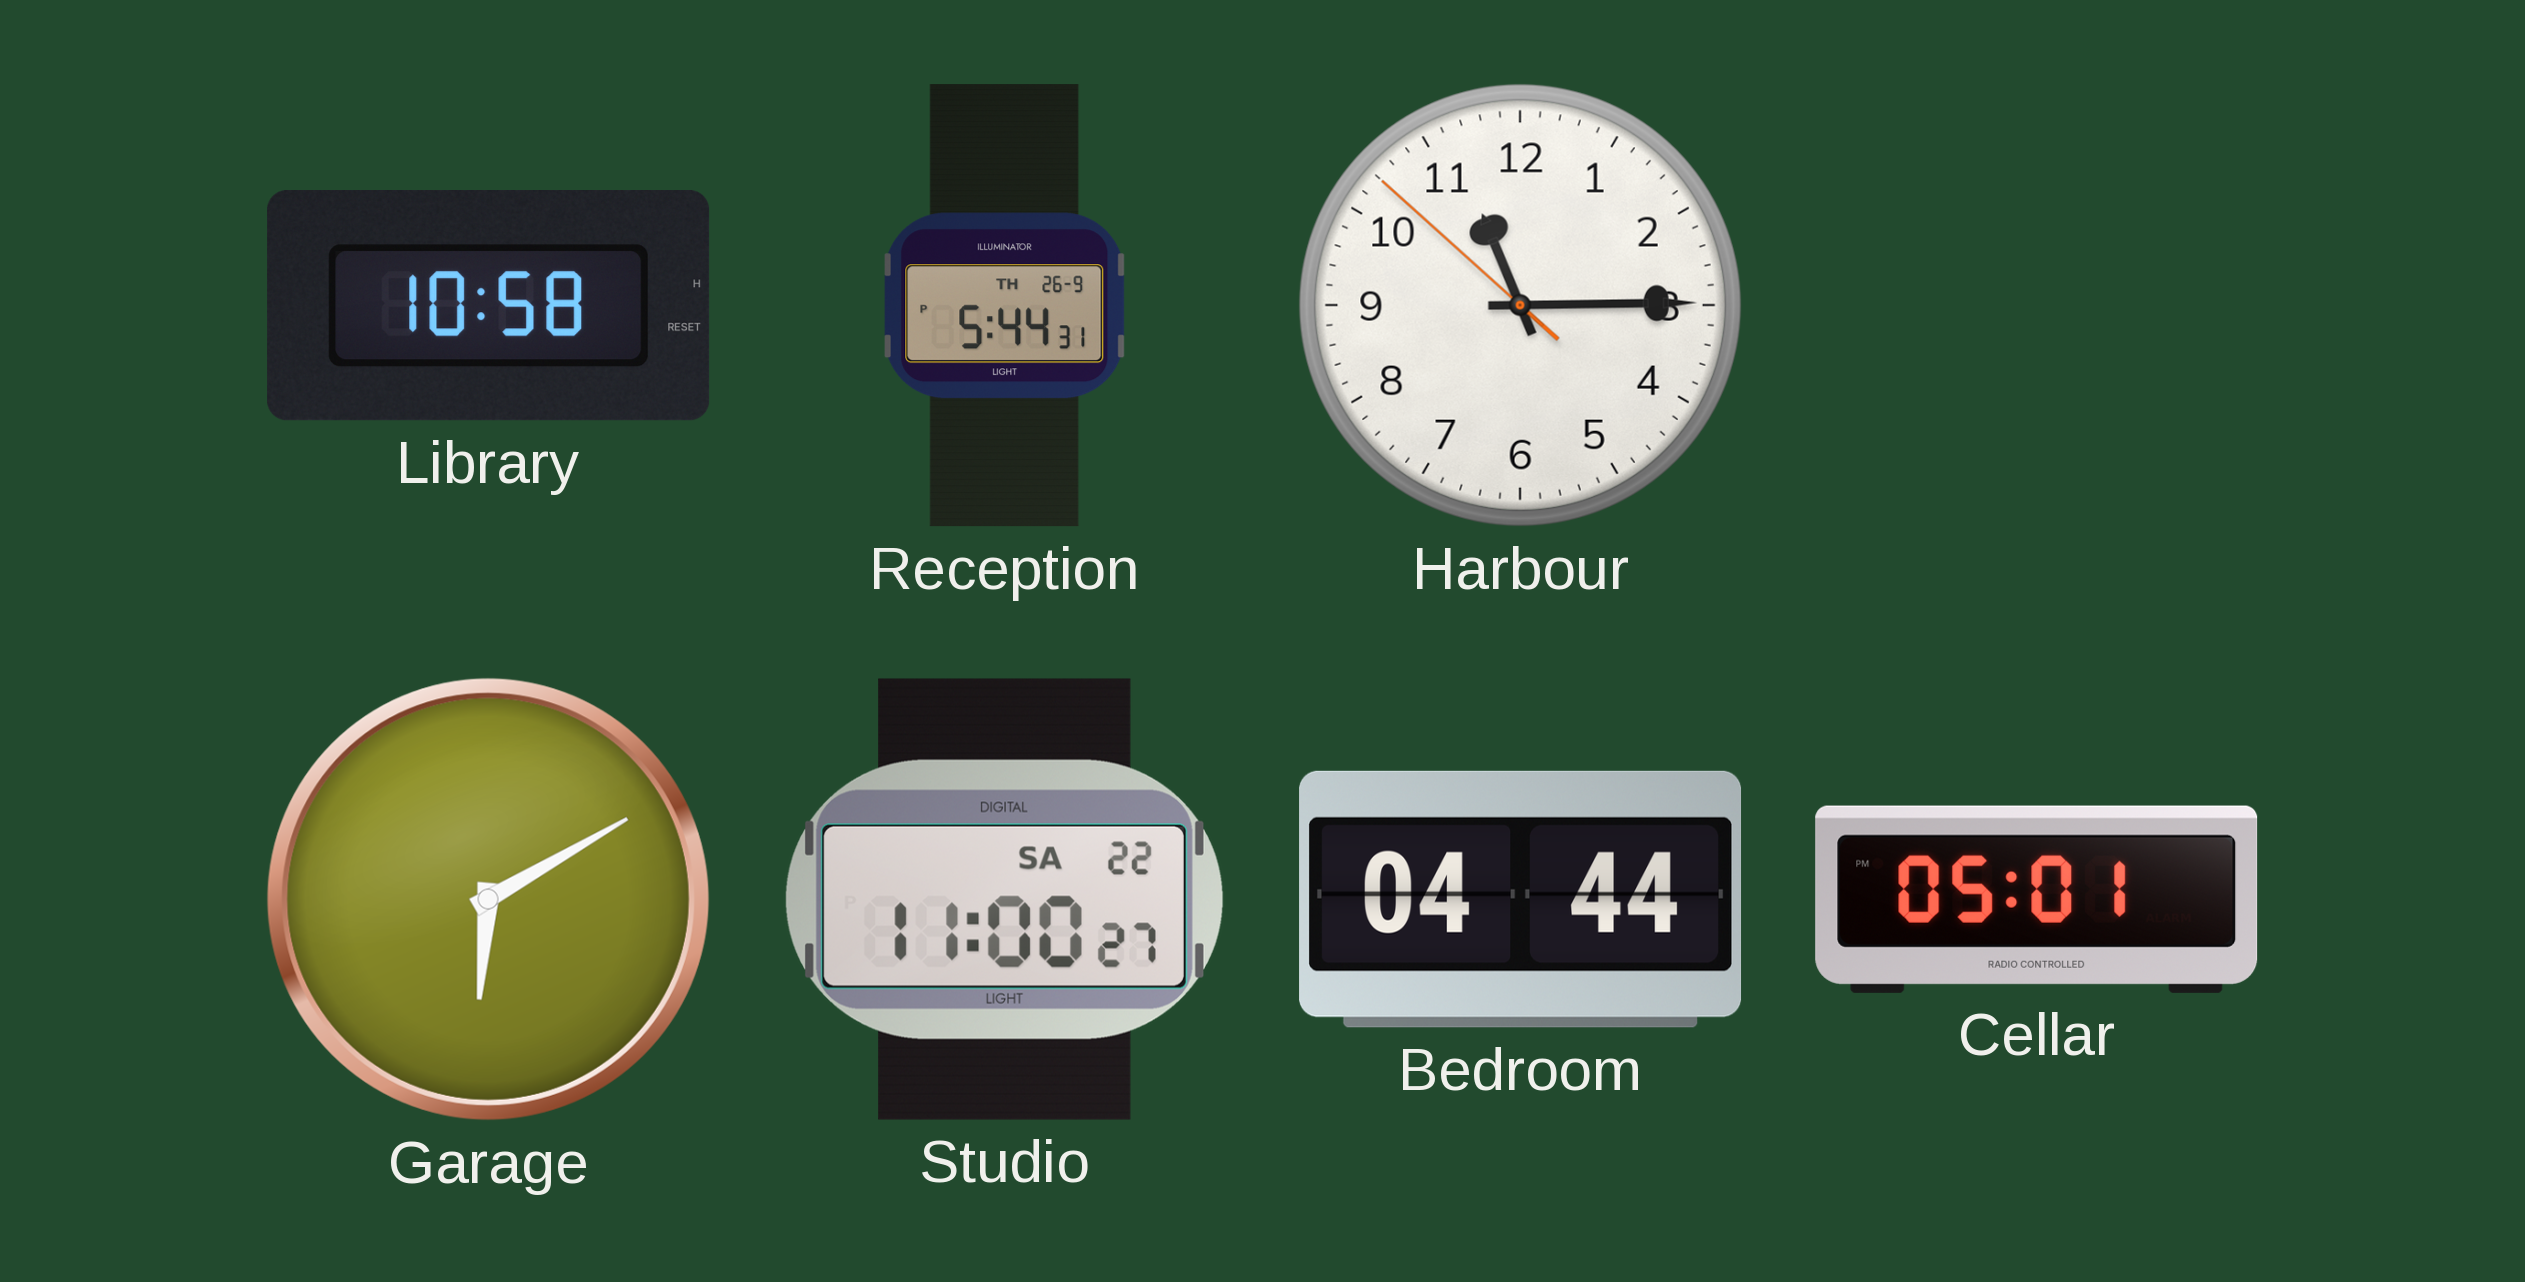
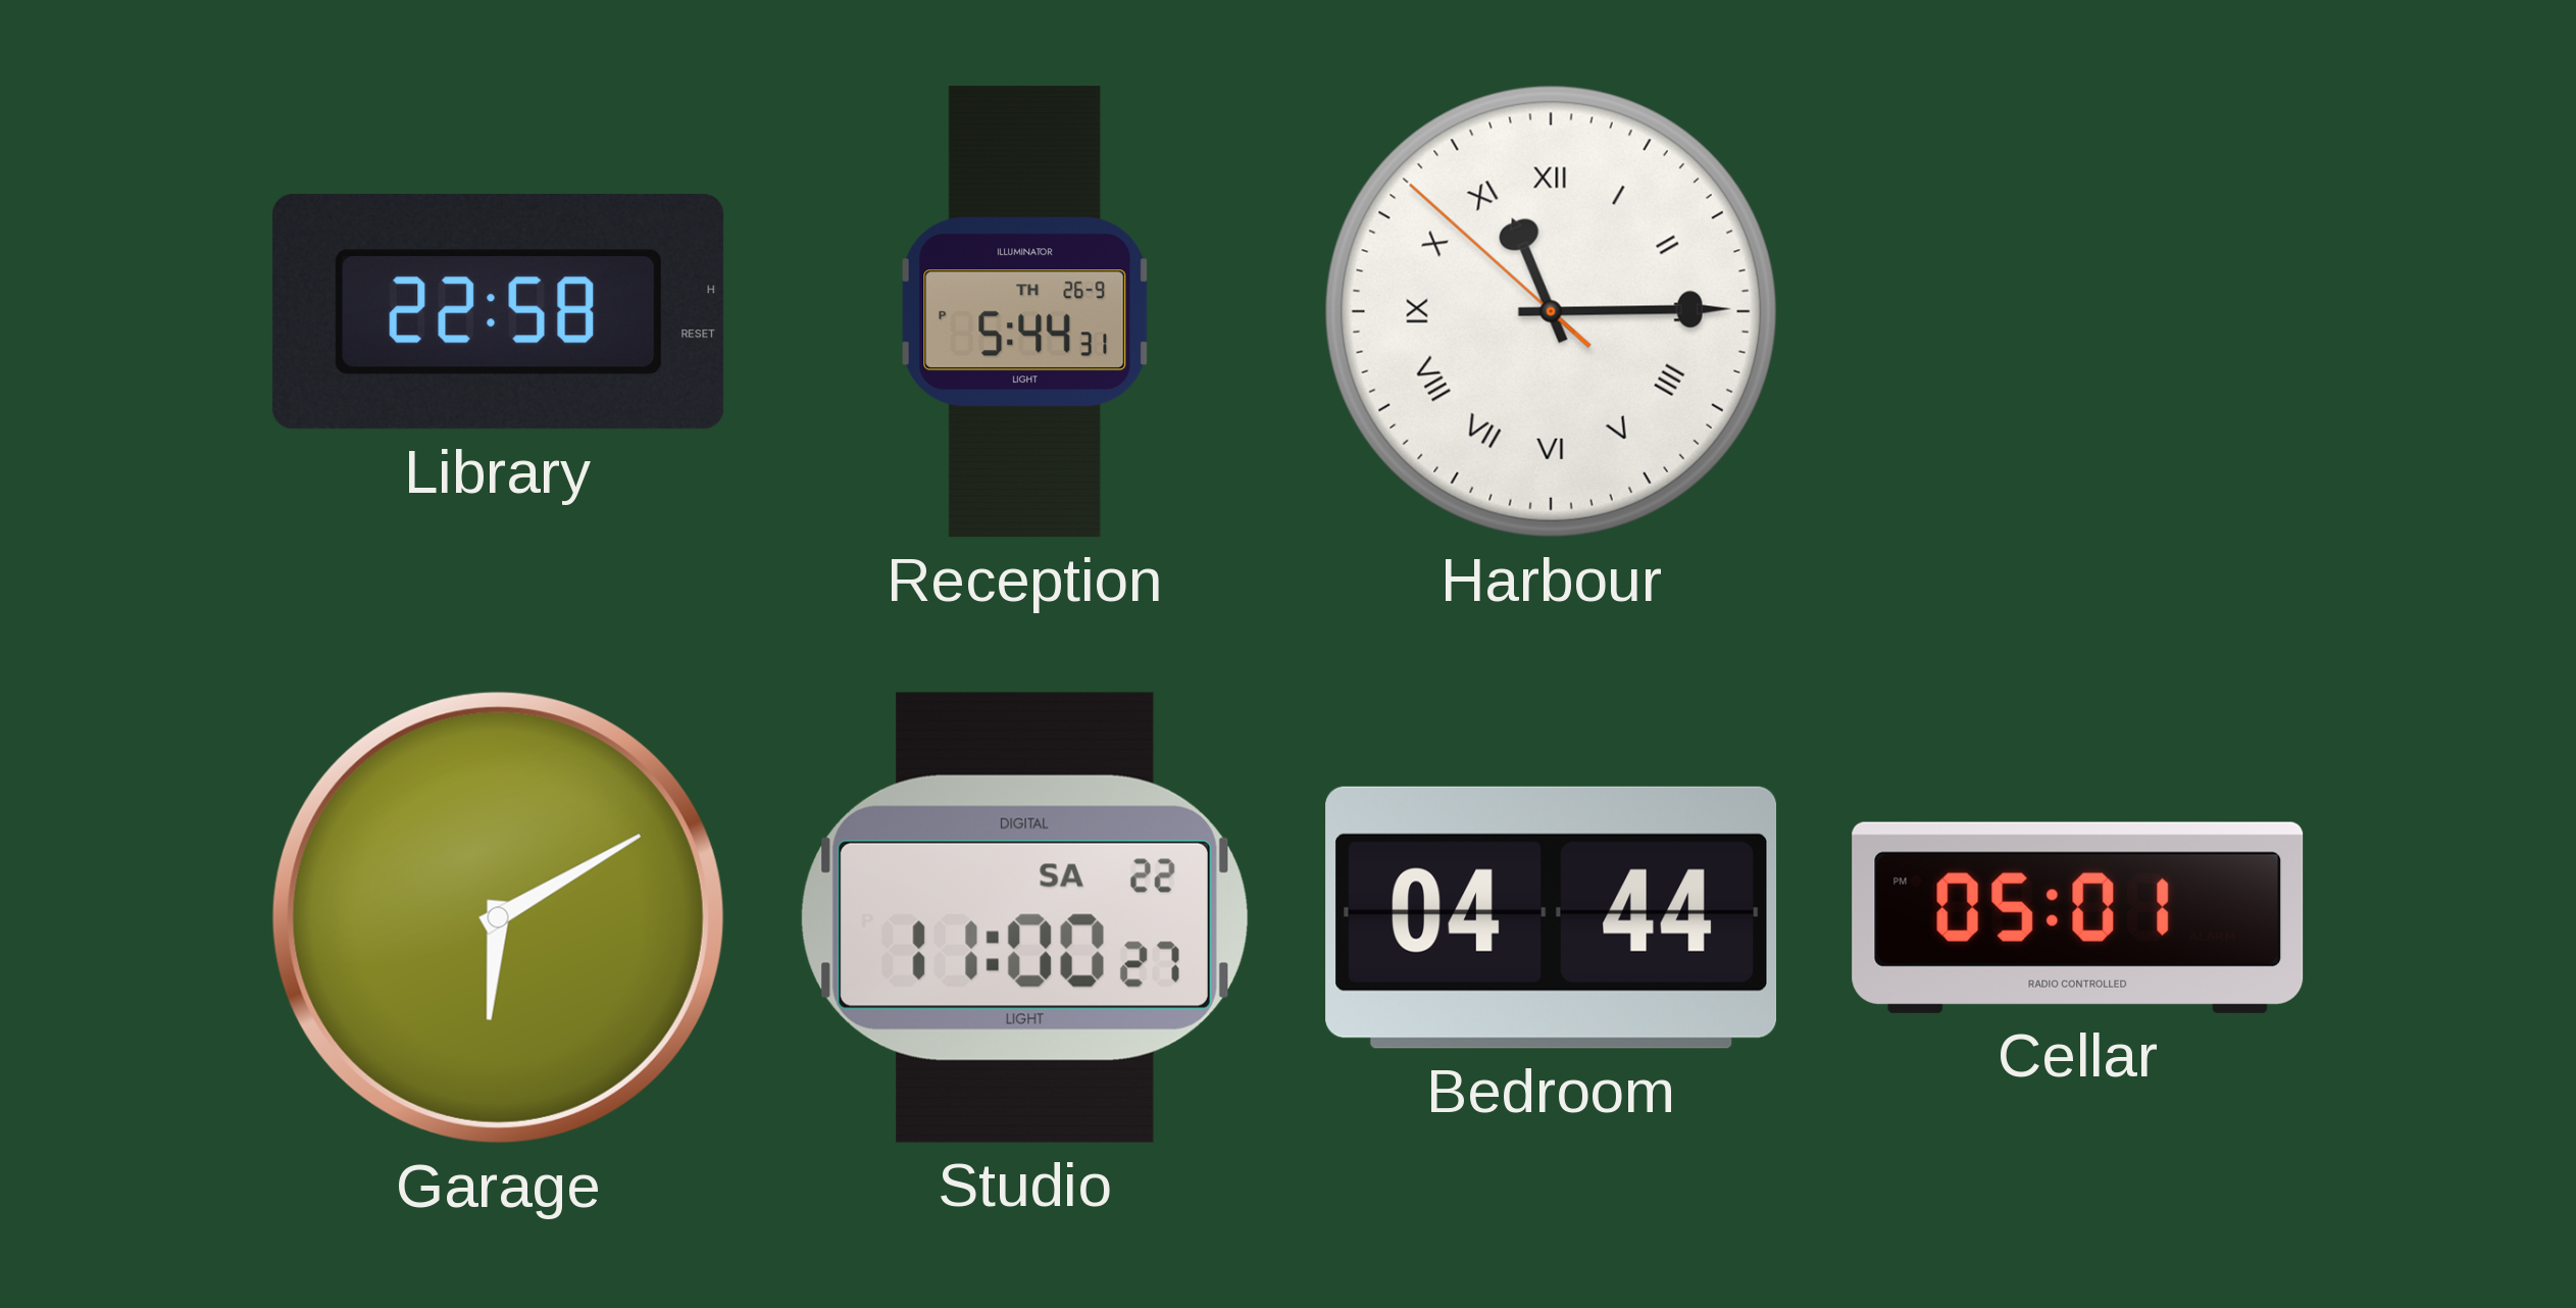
Library: 10:58 -> 22:58 (499, 312)
Harbour numerals: Arabic -> Roman (1551, 311)
